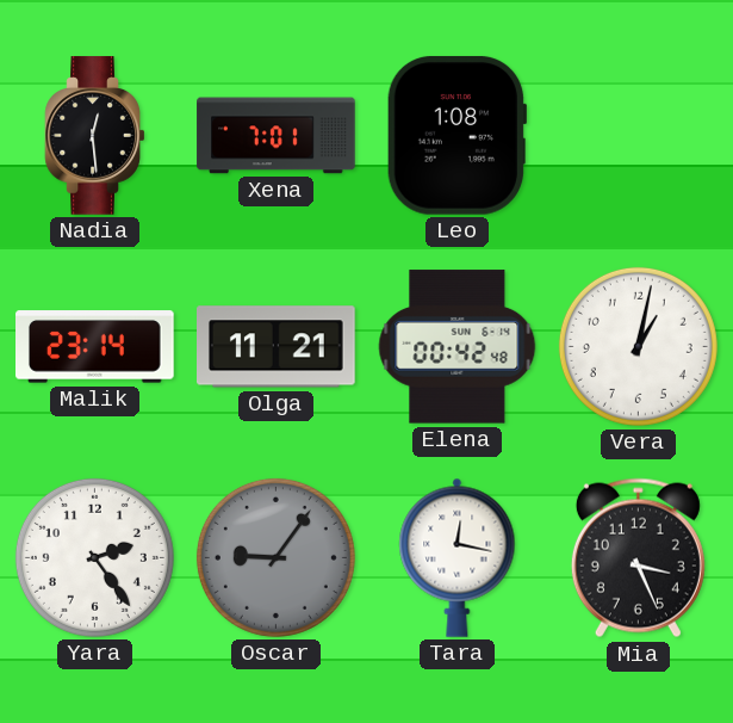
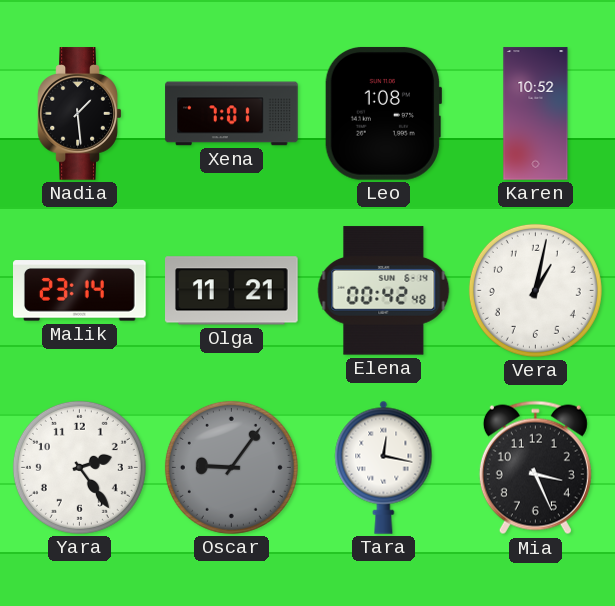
Nadia: 12:29 -> 1:29 (80, 114)
Karen: none -> 10:52 (536, 114)
